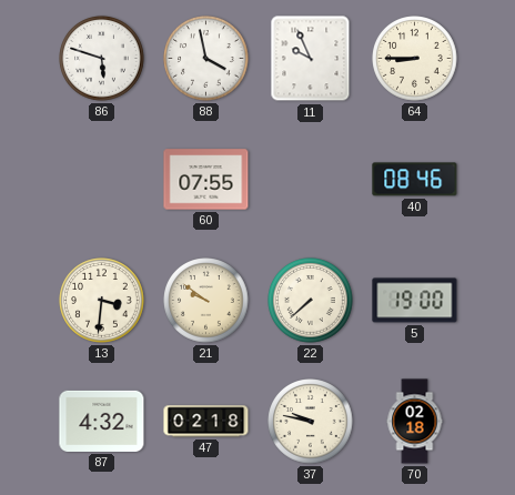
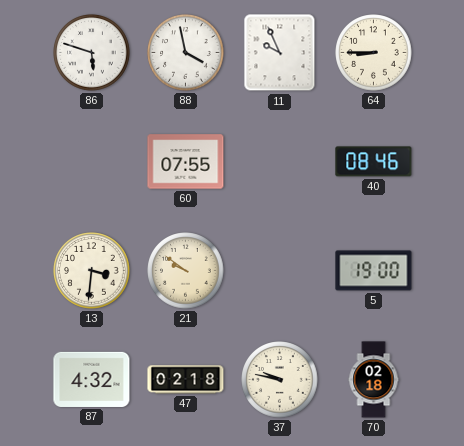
22: 7:38 -> none (311, 301)
